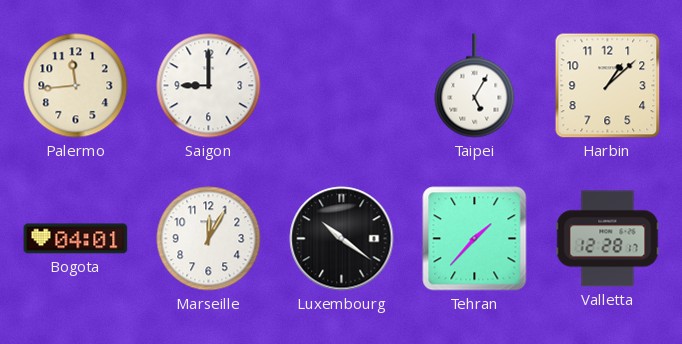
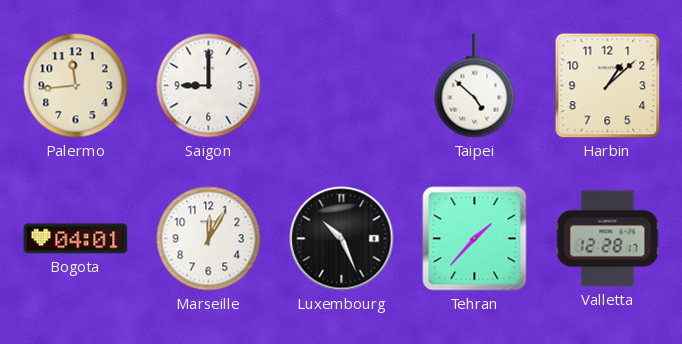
Taipei: 5:05 -> 4:52 (475, 86)
Luxembourg: 10:21 -> 10:26 (342, 239)
